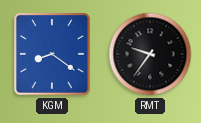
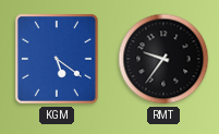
KGM: 8:21 -> 5:21 (58, 60)
